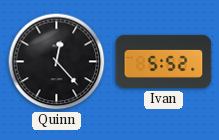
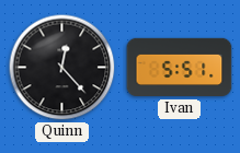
Ivan: 5:52 -> 5:51 (180, 68)
